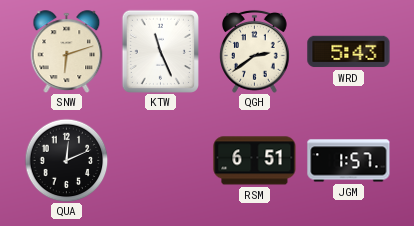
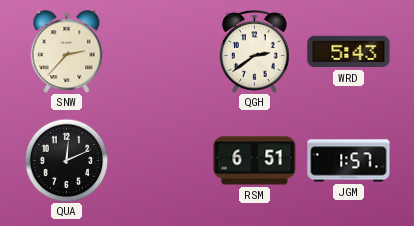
SNW: 6:12 -> 2:37 (67, 51)
KTW: 11:26 -> none (160, 51)
